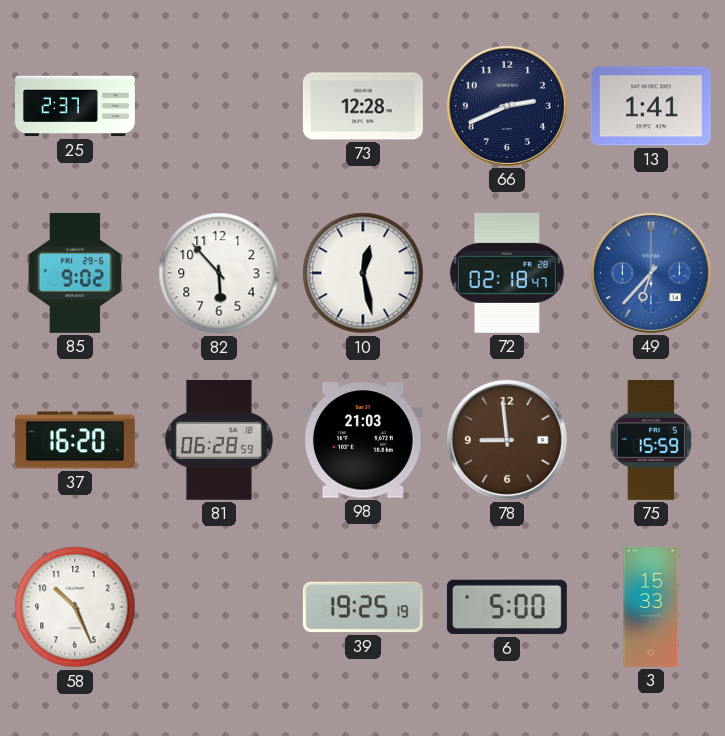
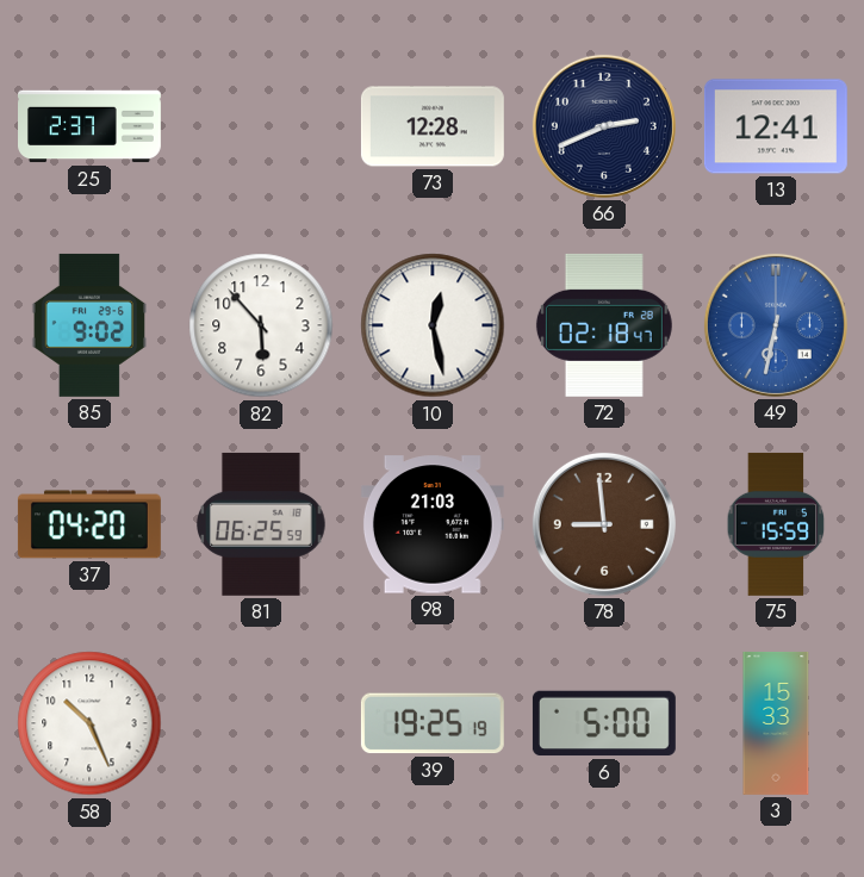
13: 1:41 -> 12:41 (776, 126)
49: 6:37 -> 6:32 (776, 325)
37: 16:20 -> 04:20 (89, 524)
81: 06:28 -> 06:25 (262, 524)
